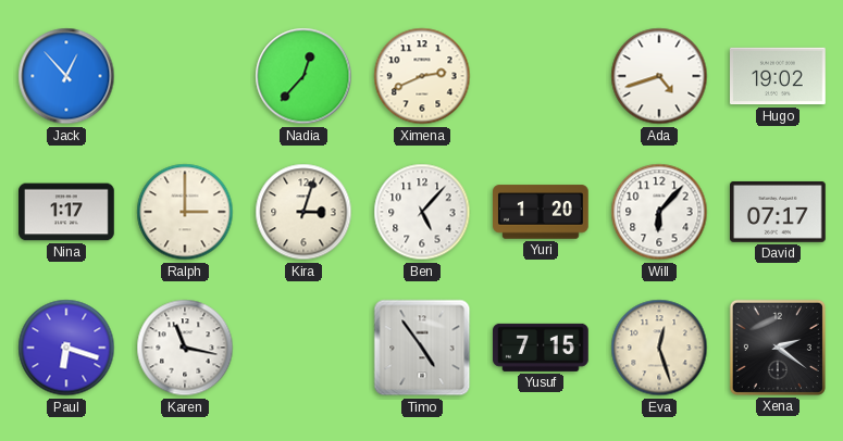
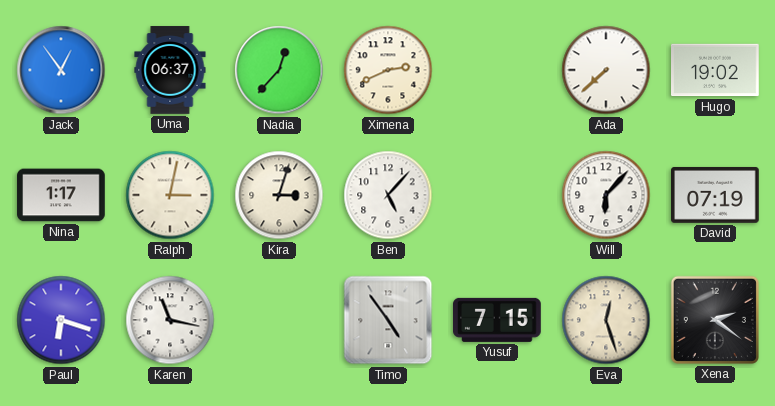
Jack: 12:53 -> 12:54 (61, 70)
Uma: none -> 06:37 (170, 70)
Ada: 4:42 -> 7:38 (606, 70)
Ralph: 3:00 -> 3:02 (170, 195)
Yuri: 1:20 -> none (542, 212)
David: 07:17 -> 07:19 (716, 195)
